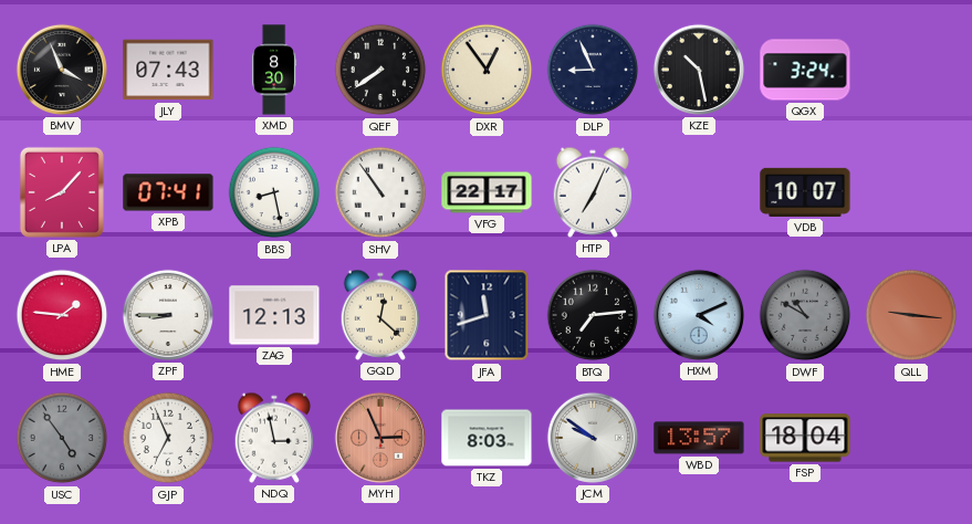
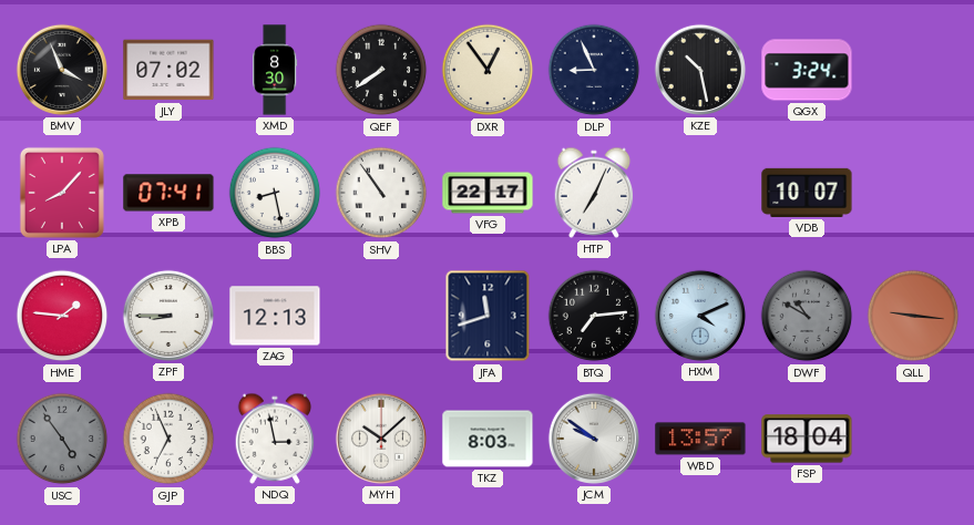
JLY: 07:43 -> 07:02 (168, 70)
GQD: 12:22 -> none (380, 315)
MYH: 2:56 -> 10:08 (381, 439)
MYH dial: salmon -> white (381, 439)
